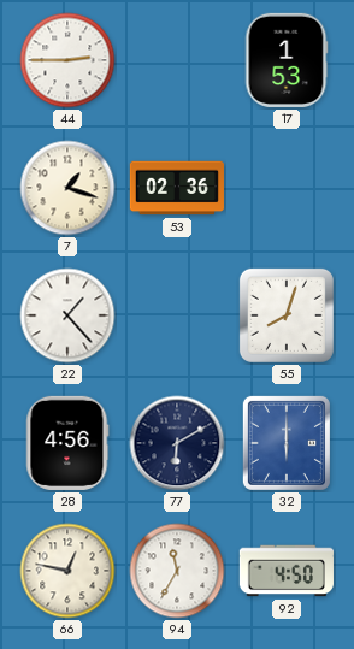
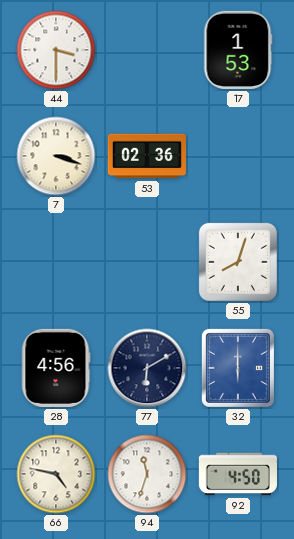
44: 2:45 -> 3:30 (56, 50)
7: 1:18 -> 3:18 (56, 156)
22: 1:23 -> none (67, 315)
66: 12:47 -> 4:47 (56, 474)
94: 11:35 -> 11:33 (147, 474)
